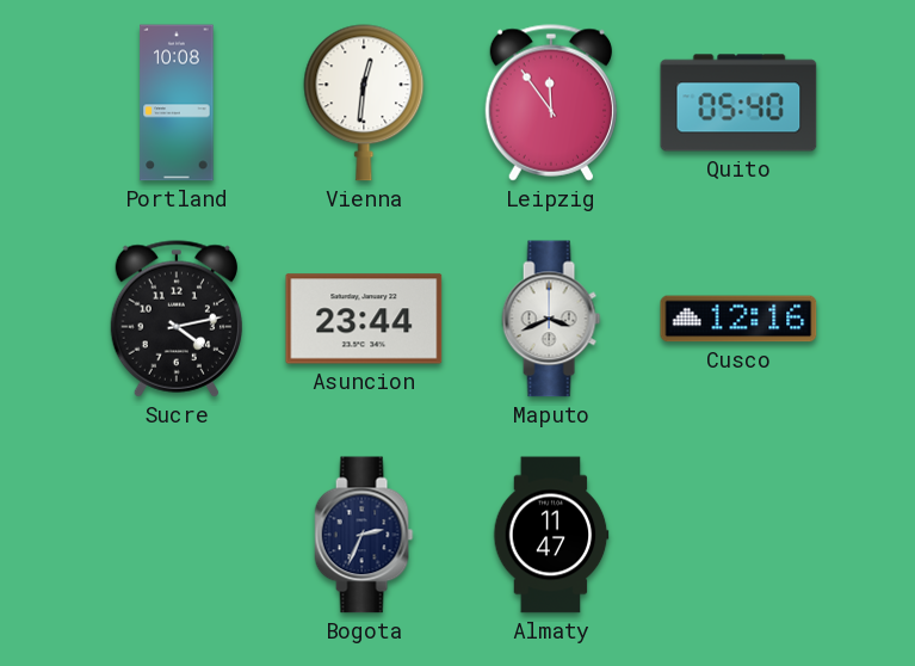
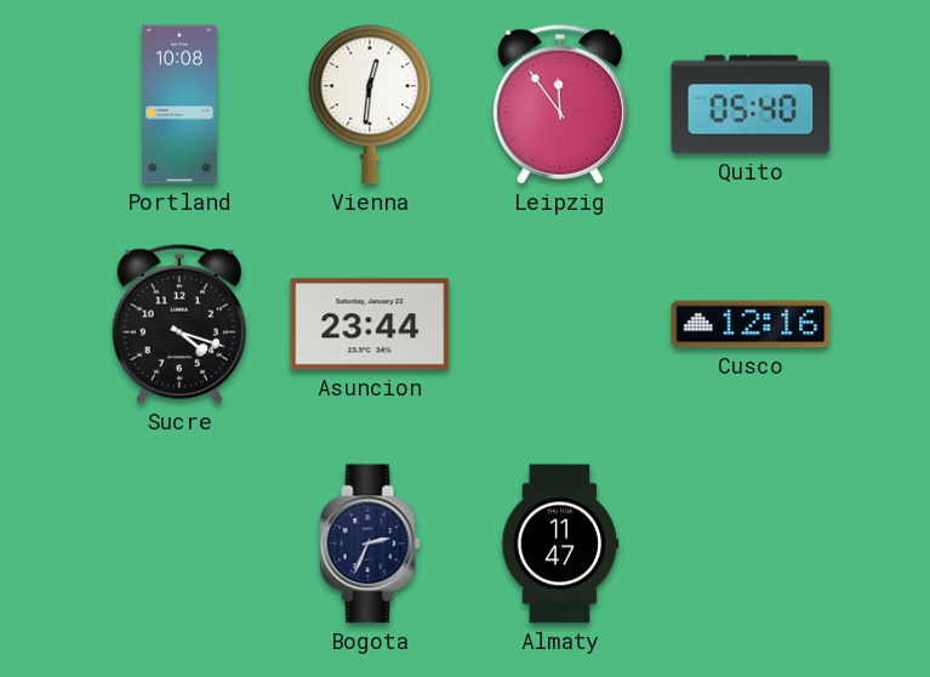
Sucre: 4:13 -> 4:18 (179, 324)
Maputo: 3:41 -> none (551, 319)
